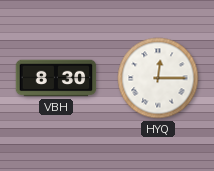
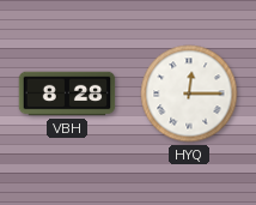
VBH: 8:30 -> 8:28 (67, 94)
